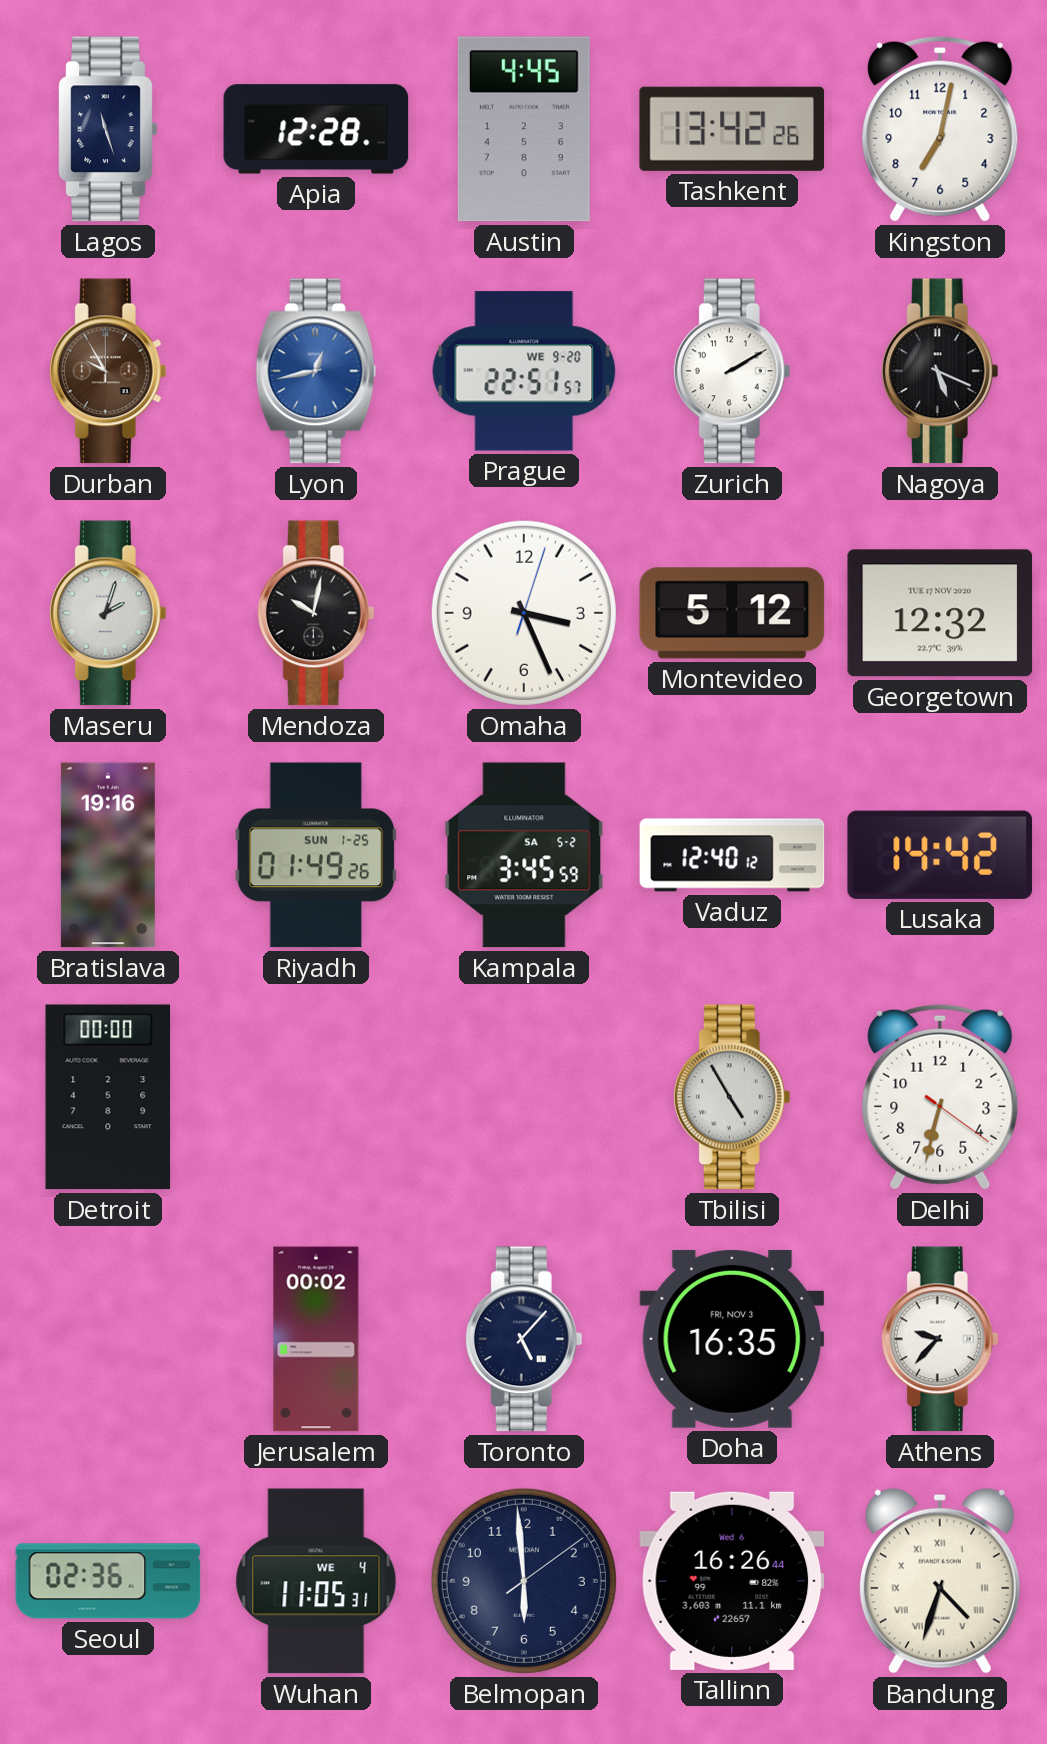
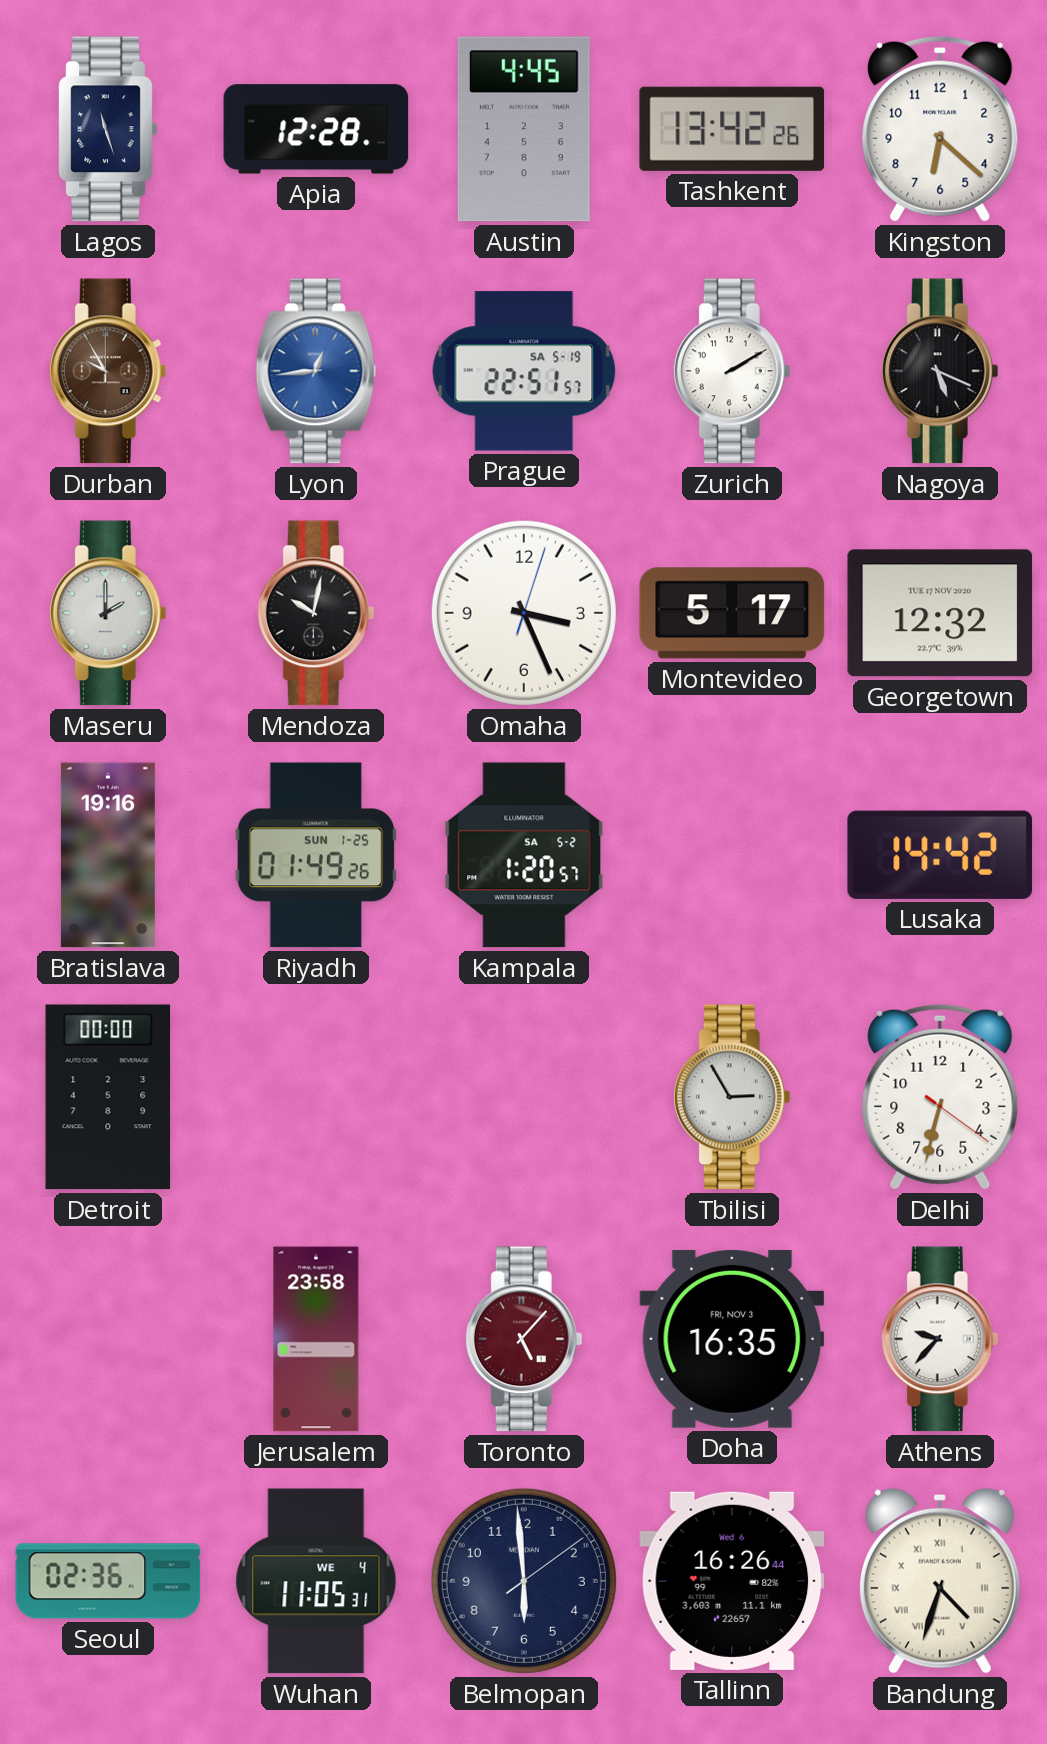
Kingston: 7:02 -> 6:22 (940, 129)
Lyon: 12:43 -> 12:44 (316, 371)
Prague date: WE 9-20 -> SA 5-19 (524, 371)
Maseru: 2:03 -> 2:00 (108, 613)
Montevideo: 5:12 -> 5:17 (732, 613)
Kampala: 3:45 -> 1:20 (524, 855)
Vaduz: 12:40 -> none (732, 855)
Tbilisi: 4:55 -> 2:55 (732, 1097)
Jerusalem: 00:02 -> 23:58 (316, 1339)
Toronto dial: navy -> burgundy (524, 1339)
